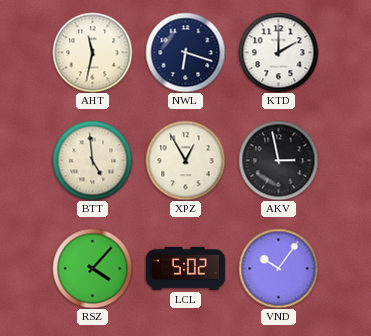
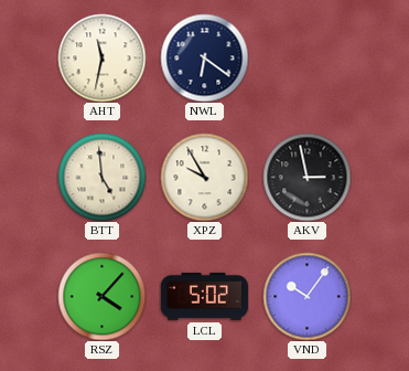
NWL: 6:18 -> 6:21 (204, 57)
KTD: 2:00 -> none (278, 52)
XPZ: 12:55 -> 9:55 (204, 177)
